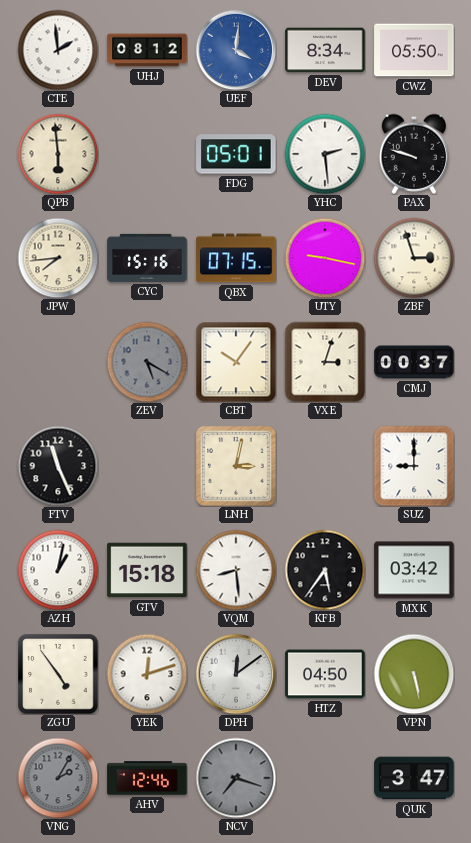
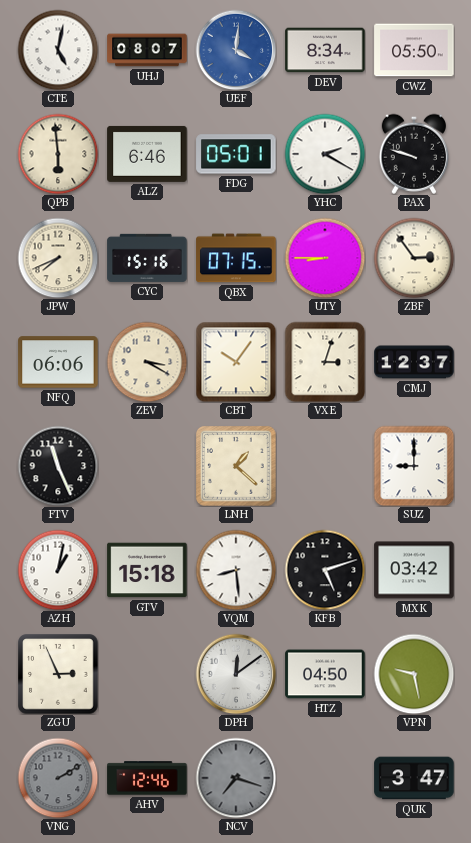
CTE: 1:59 -> 5:02 (58, 50)
UHJ: 08:12 -> 08:07 (147, 50)
ALZ: none -> 6:46 (147, 154)
YHC: 2:29 -> 2:20 (325, 154)
JPW: 7:44 -> 7:41 (58, 258)
UTY: 9:17 -> 8:45 (325, 258)
ZBF: 2:57 -> 2:54 (414, 258)
NFQ: none -> 06:06 (58, 362)
ZEV: 5:20 -> 3:20 (147, 362)
ZEV dial: grey -> cream (147, 362)
CMJ: 00:37 -> 12:37 (414, 362)
LNH: 3:02 -> 1:22 (236, 466)
KFB: 5:36 -> 5:12 (325, 570)
ZGU: 4:54 -> 2:56 (58, 674)
YEK: 12:12 -> none (147, 674)
VPN: 5:28 -> 9:28 (414, 674)
VNG: 2:05 -> 2:10 (58, 778)
